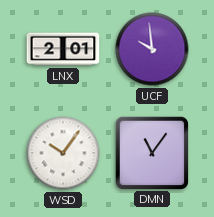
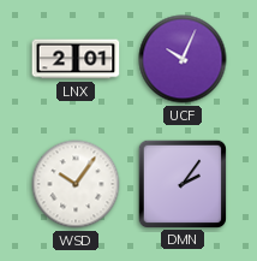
UCF: 9:59 -> 10:04 (183, 59)
DMN: 11:06 -> 2:06 (181, 183)
